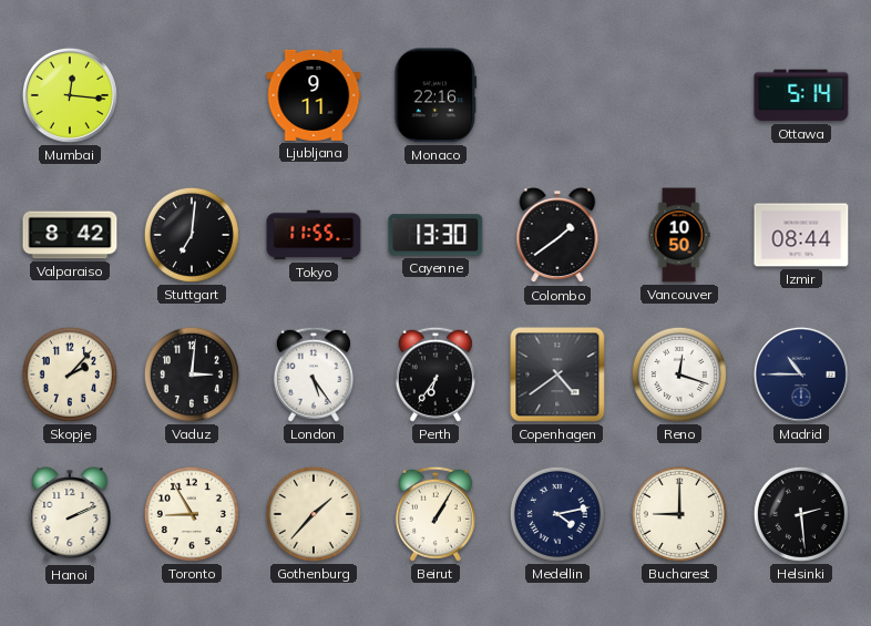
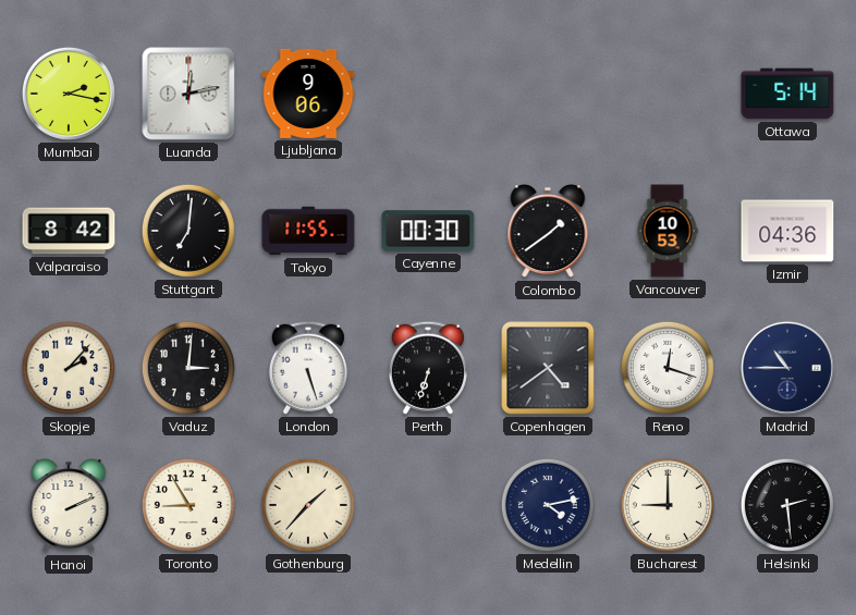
Mumbai: 12:16 -> 2:17 (69, 94)
Luanda: none -> 12:13 (188, 94)
Ljubljana: 9:11 -> 9:06 (308, 94)
Monaco: 22:16 -> none (435, 95)
Cayenne: 13:30 -> 00:30 (428, 231)
Vancouver: 10:50 -> 10:53 (668, 231)
Izmir: 08:44 -> 04:36 (787, 231)
London: 5:24 -> 5:27 (308, 368)
Perth: 6:36 -> 6:33 (428, 368)
Beirut: 1:05 -> none (435, 514)
